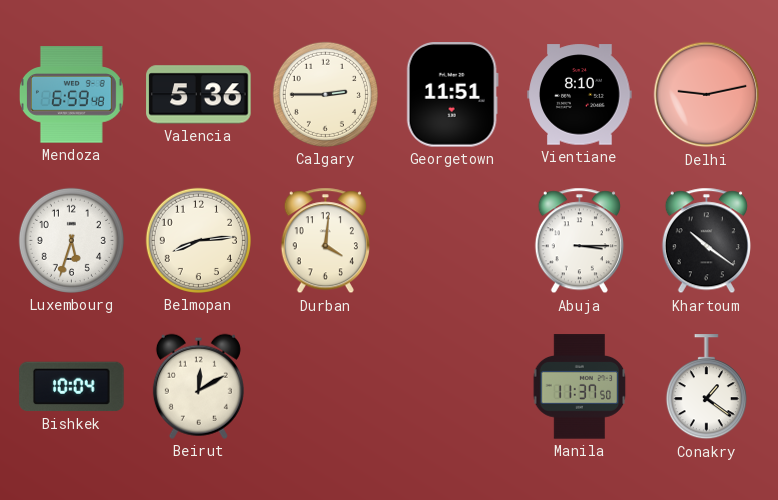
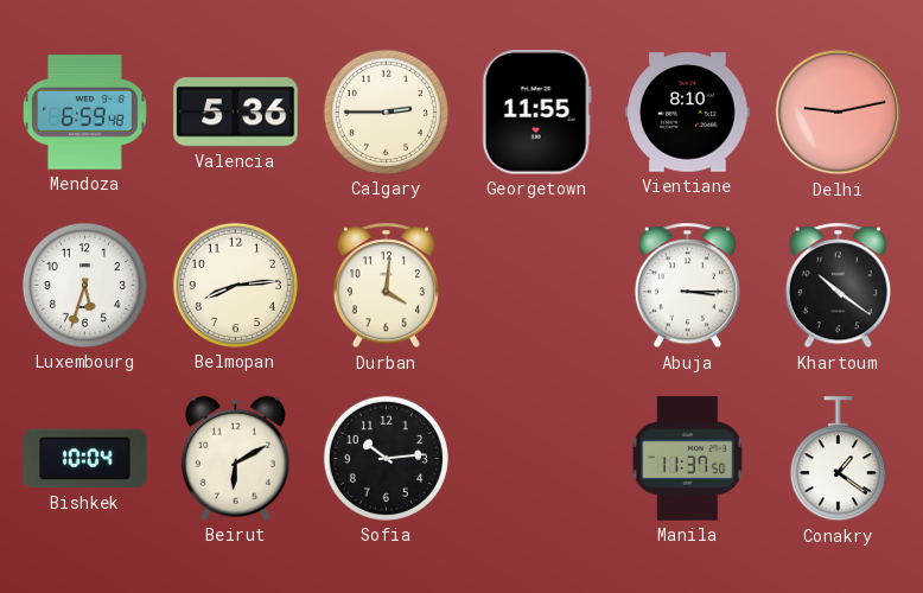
Georgetown: 11:51 -> 11:55 (536, 113)
Beirut: 12:10 -> 6:10 (235, 458)
Sofia: none -> 10:14 (386, 458)
